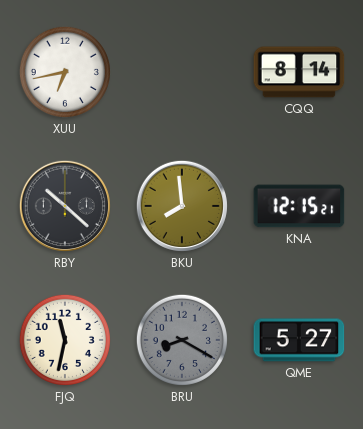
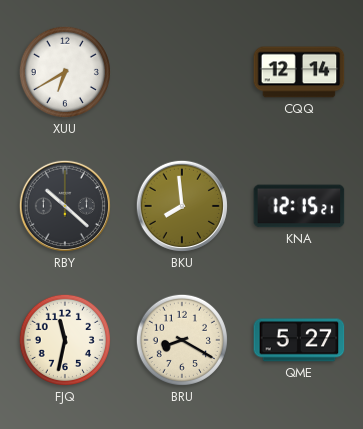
XUU: 6:43 -> 6:40 (65, 72)
CQQ: 8:14 -> 12:14 (299, 72)
BRU dial: grey -> cream (182, 340)
